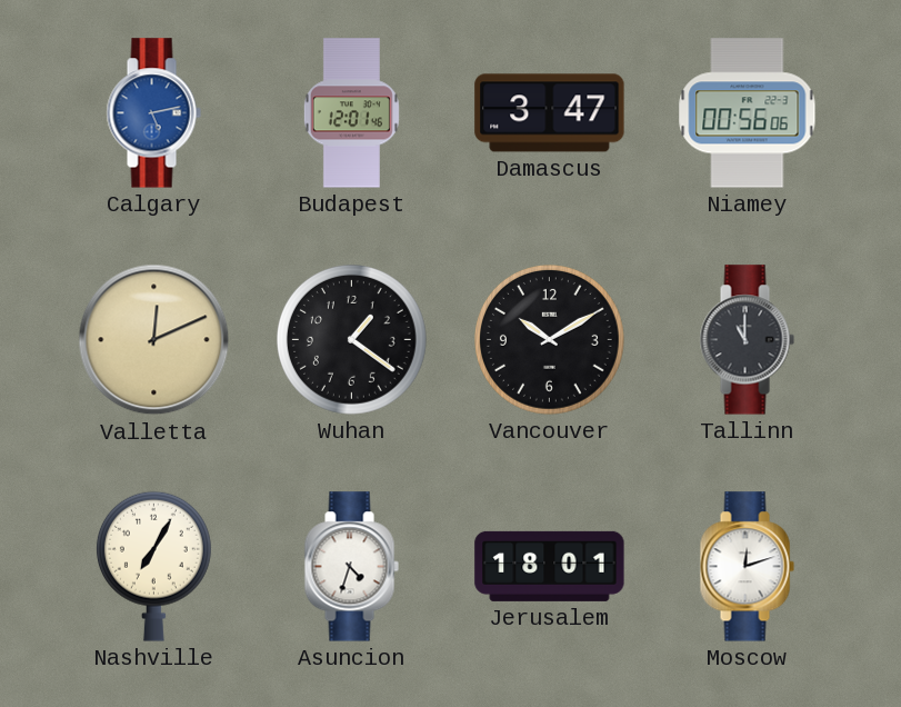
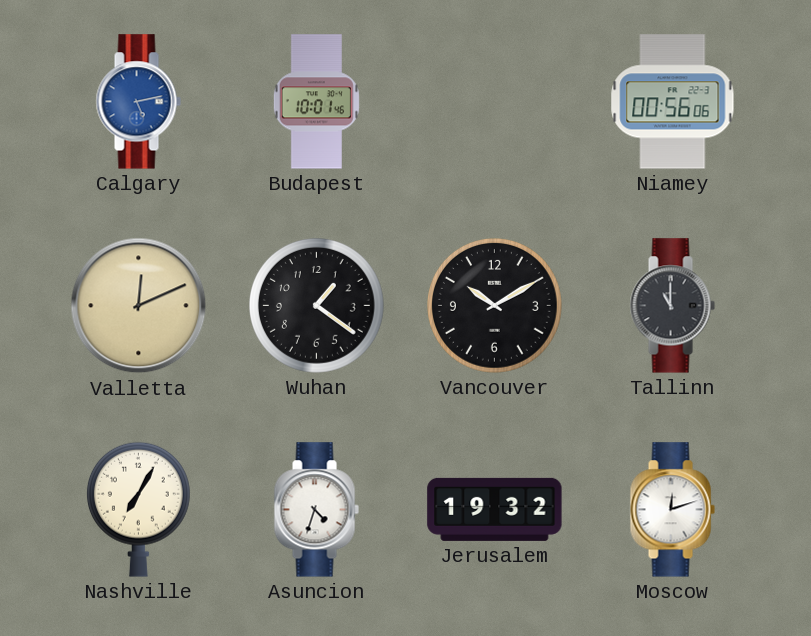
Budapest: 12:01 -> 10:01 (316, 102)
Damascus: 3:47 -> none (550, 113)
Jerusalem: 18:01 -> 19:32 (495, 509)
